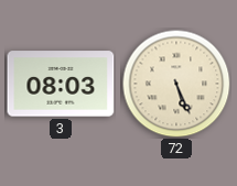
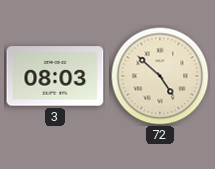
72: 5:26 -> 4:52 (160, 76)
